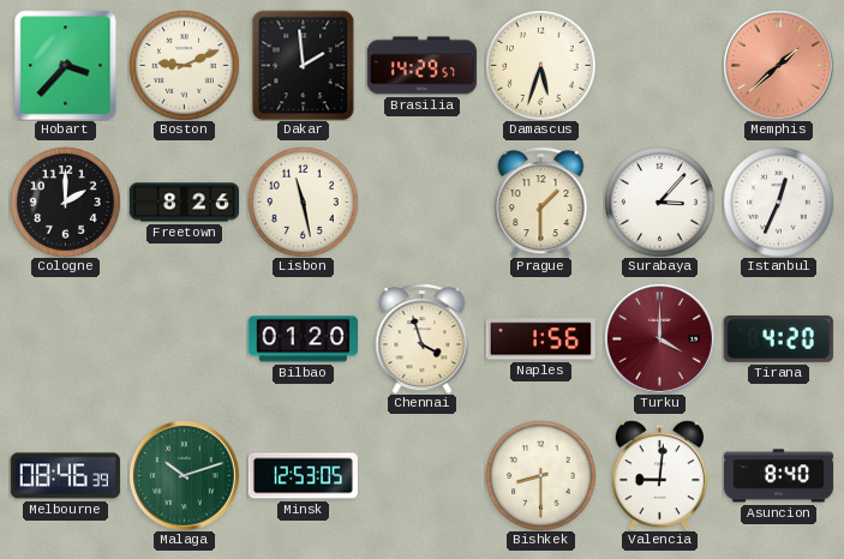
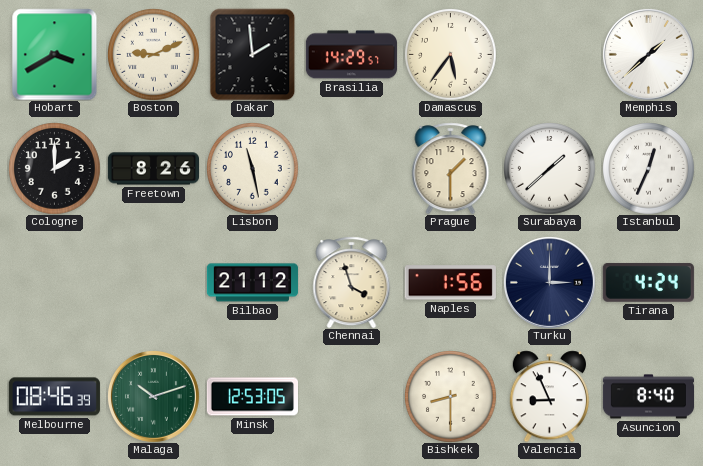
Hobart: 3:37 -> 3:40 (55, 54)
Damascus: 5:33 -> 5:36 (451, 55)
Memphis dial: salmon -> white (648, 54)
Surabaya: 3:07 -> 1:38 (550, 169)
Bilbao: 01:20 -> 21:12 (252, 283)
Turku: 4:00 -> 3:00 (549, 282)
Turku dial: burgundy -> navy (549, 282)
Tirana: 4:20 -> 4:24 (648, 282)
Valencia: 9:01 -> 8:56 (549, 396)
